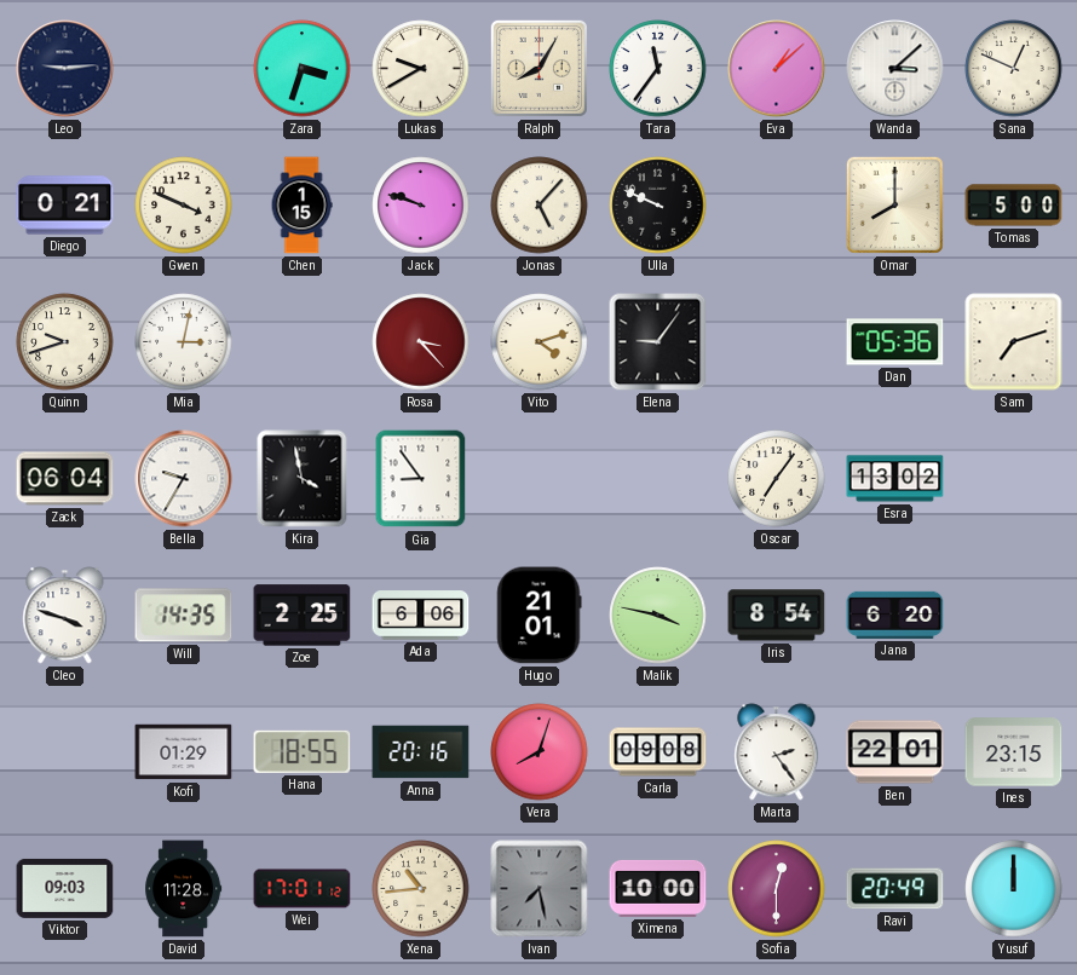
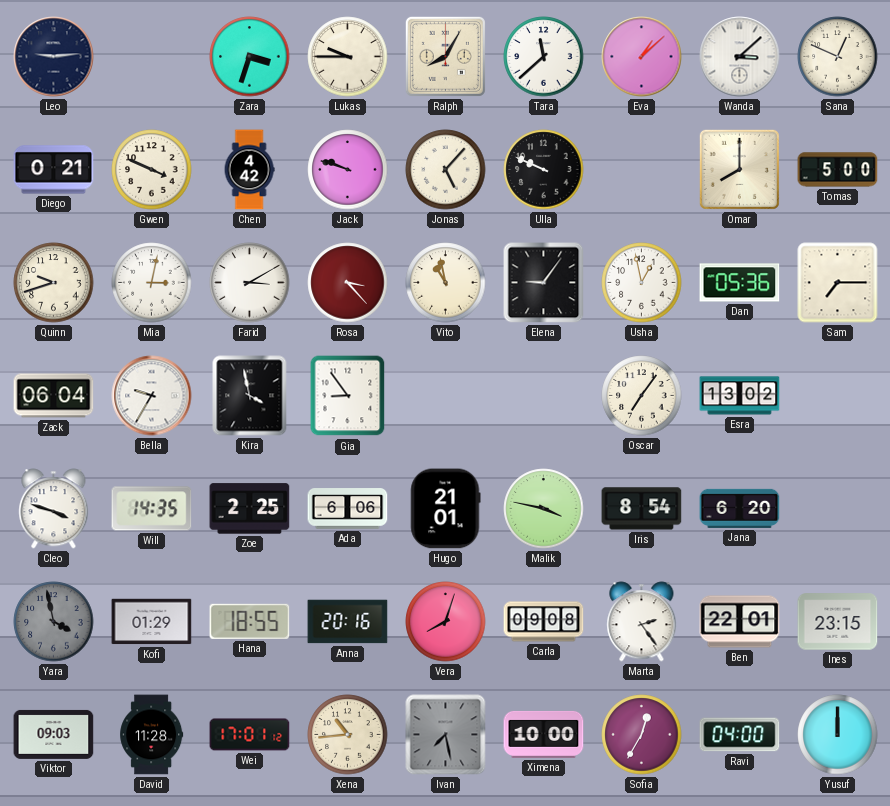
Lukas: 9:40 -> 9:45 (348, 57)
Tara: 11:36 -> 11:38 (544, 57)
Chen: 1:15 -> 4:42 (249, 170)
Farid: none -> 3:10 (250, 283)
Vito: 4:12 -> 10:58 (446, 283)
Usha: none -> 12:58 (642, 283)
Sam: 7:12 -> 7:15 (838, 283)
Yara: none -> 3:58 (54, 622)
Sofia: 12:30 -> 12:35 (642, 735)
Ravi: 20:49 -> 04:00 (740, 735)
